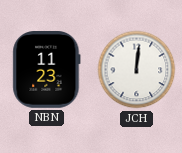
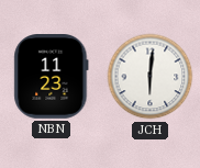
JCH: 12:01 -> 6:01 (151, 77)
